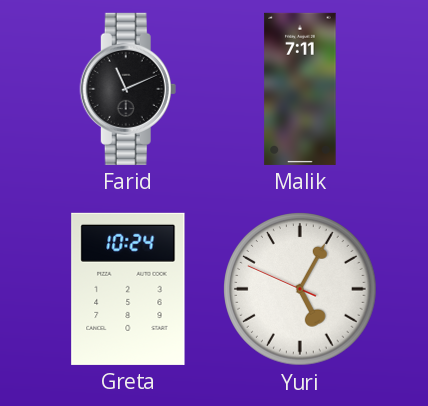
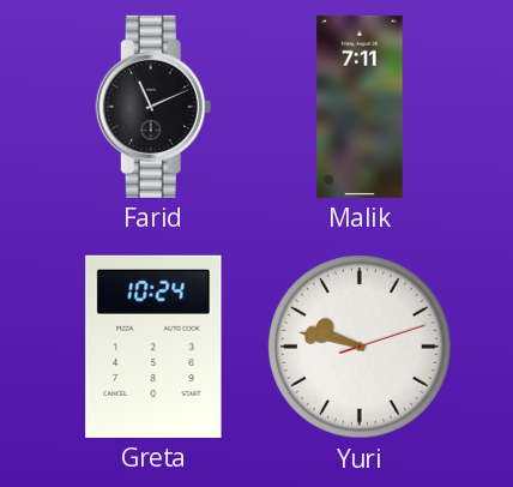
Yuri: 5:04 -> 9:47 (360, 347)
